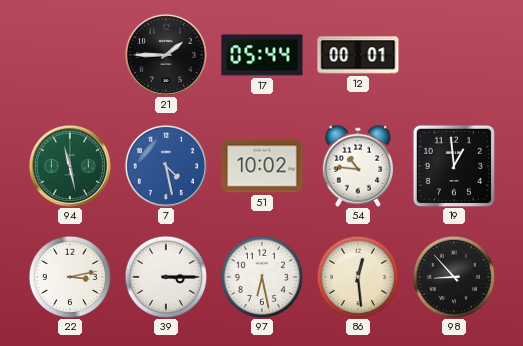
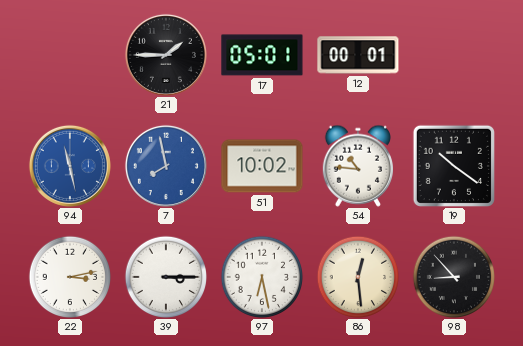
17: 05:44 -> 05:01 (262, 55)
94 dial: green -> blue (70, 166)
7: 4:28 -> 7:58 (166, 166)
19: 12:59 -> 10:21 (454, 166)
